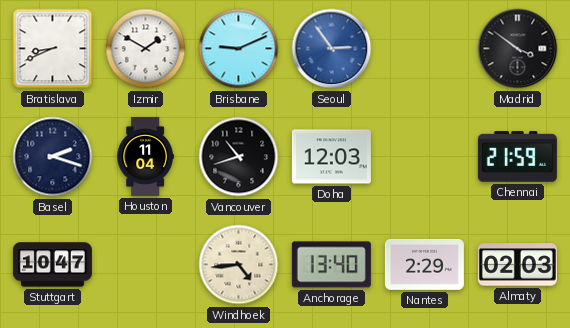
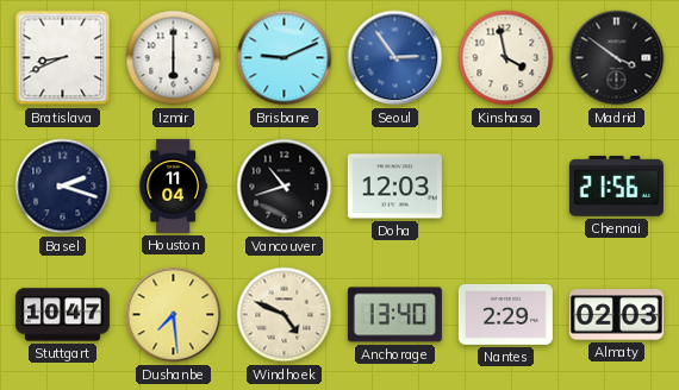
Izmir: 1:50 -> 6:00 (174, 58)
Kinshasa: none -> 3:58 (506, 58)
Chennai: 21:59 -> 21:56 (616, 187)
Dushanbe: none -> 7:29 (174, 315)
Windhoek: 4:44 -> 4:49 (285, 315)
